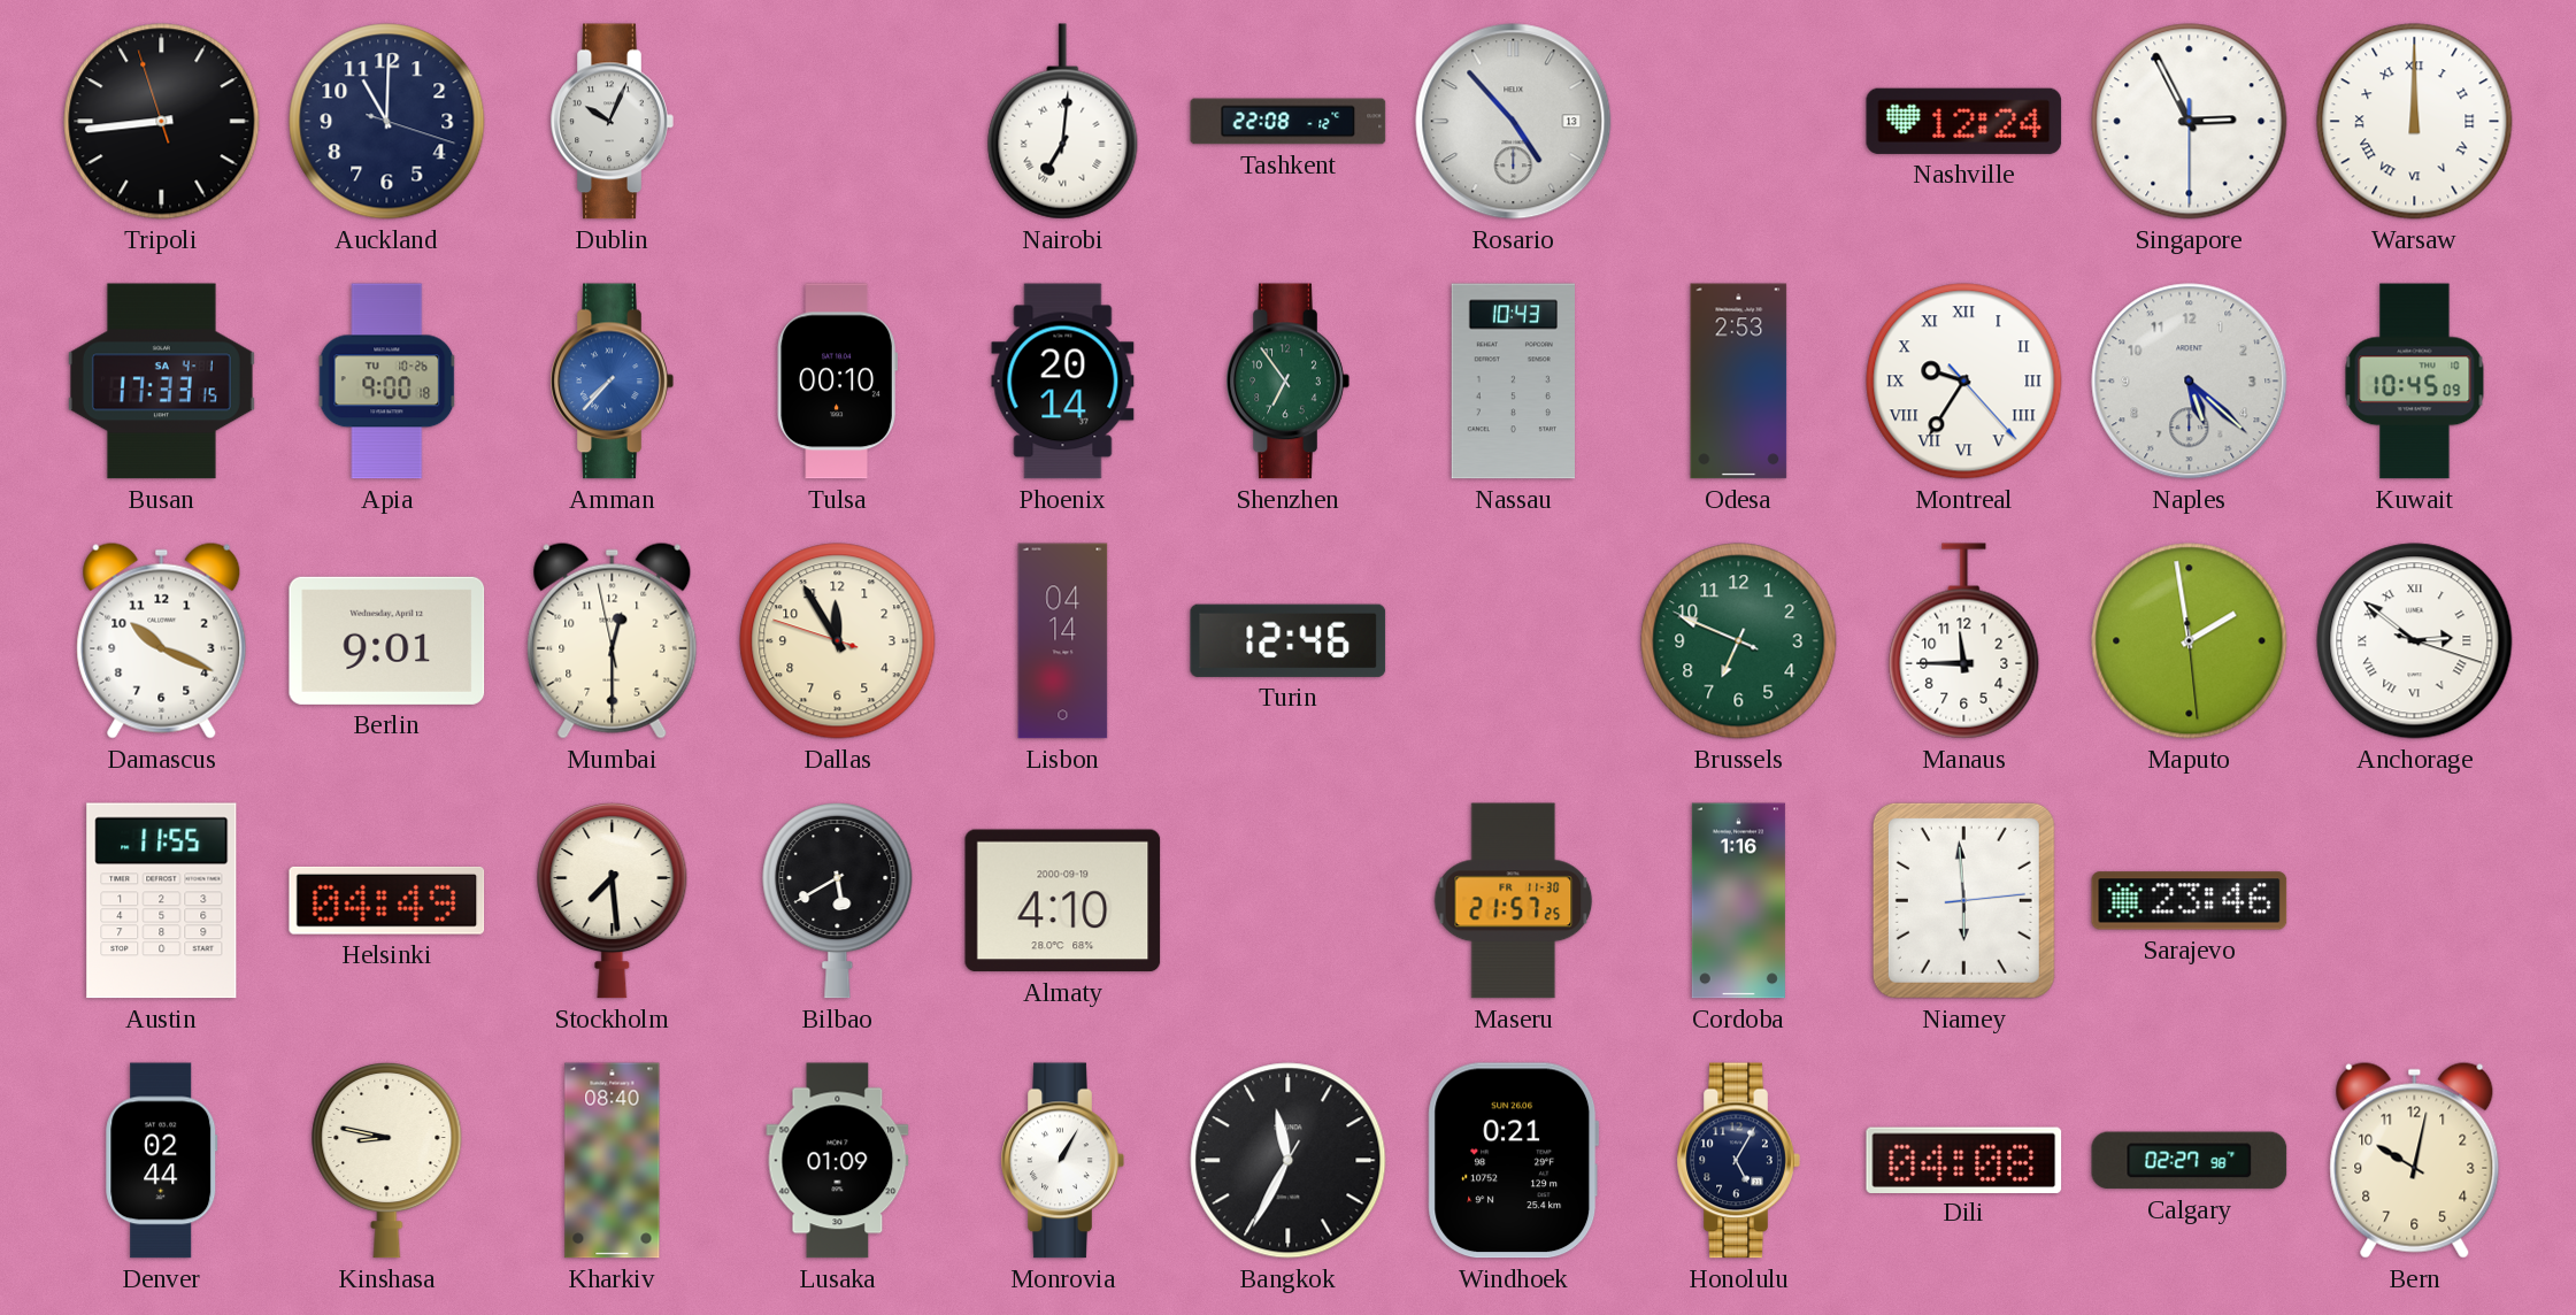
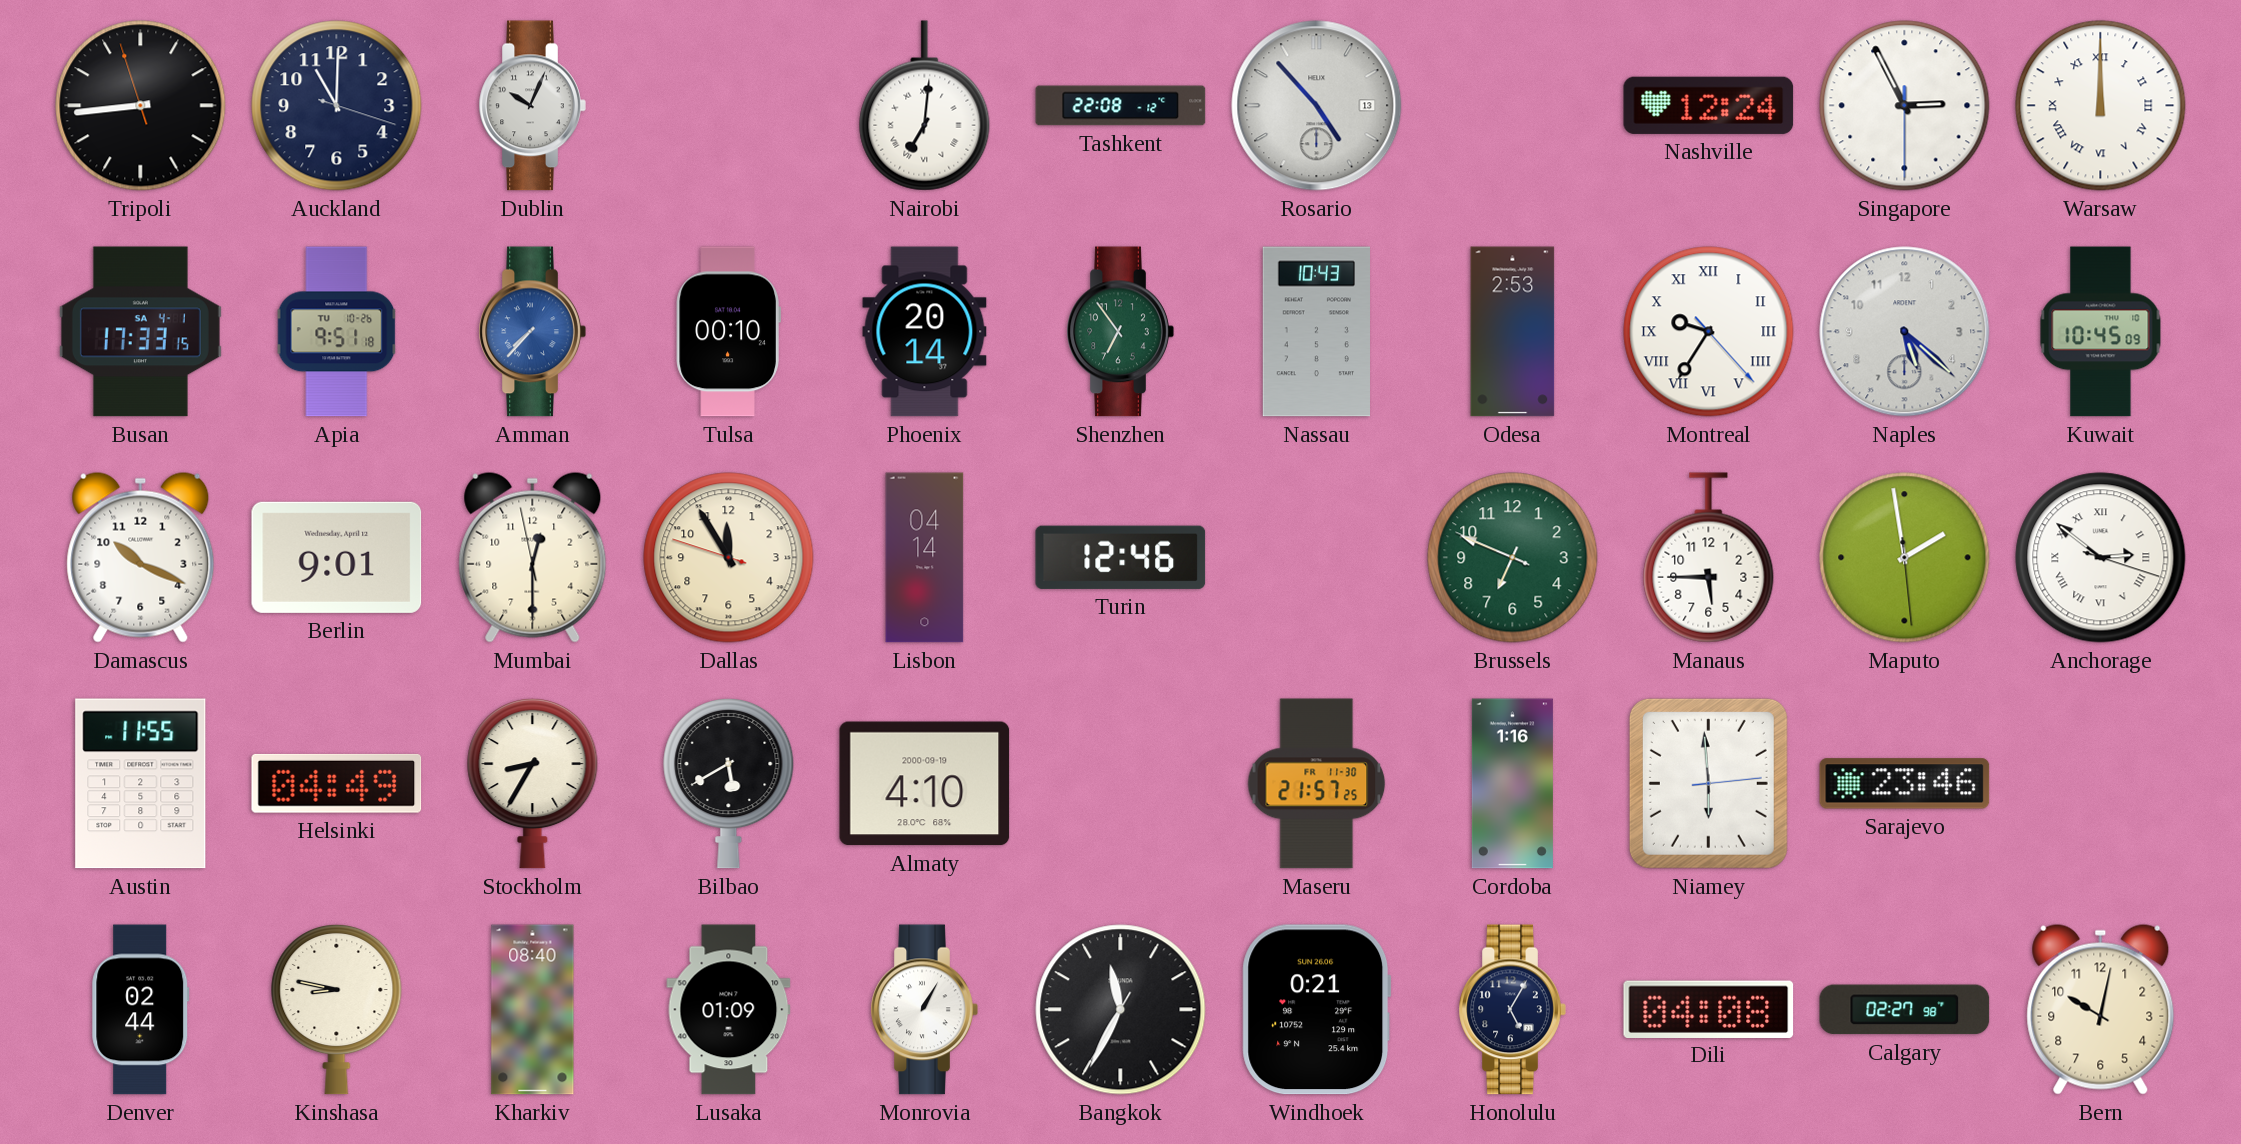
Apia: 9:00 -> 9:51 (337, 332)
Manaus: 11:45 -> 5:45 (1709, 558)
Stockholm: 7:29 -> 8:35 (533, 783)
